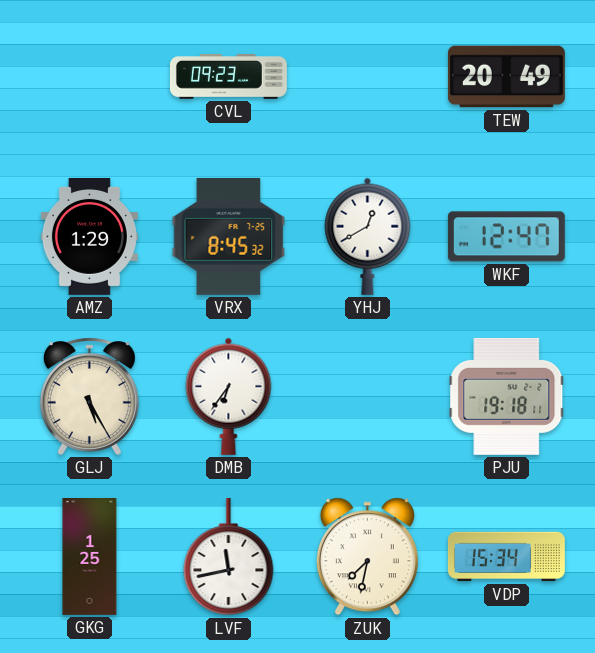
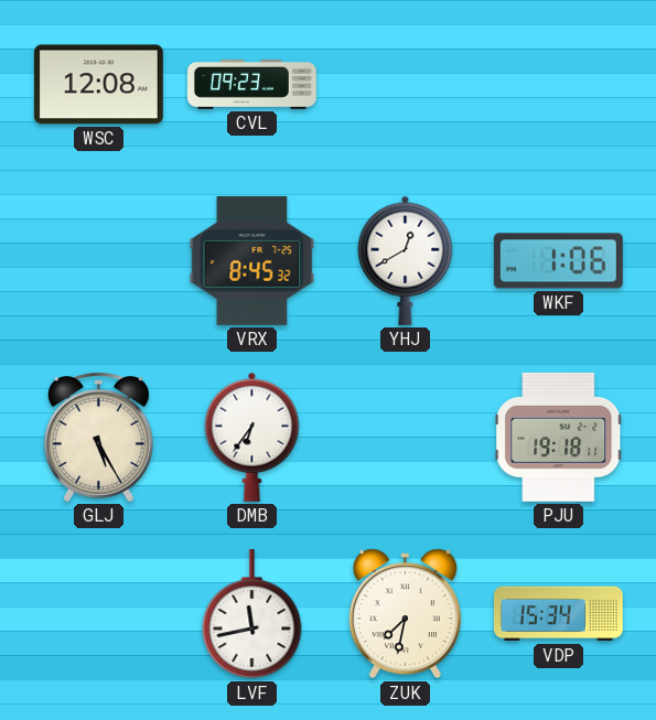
WSC: none -> 12:08 (98, 85)
TEW: 20:49 -> none (506, 77)
AMZ: 1:29 -> none (89, 236)
WKF: 12:47 -> 1:06 (558, 261)
GKG: 1:25 -> none (90, 557)
